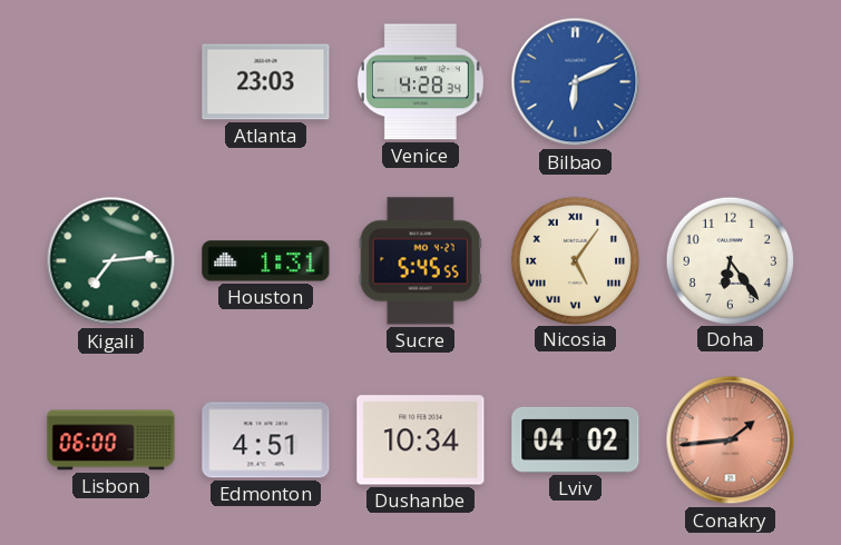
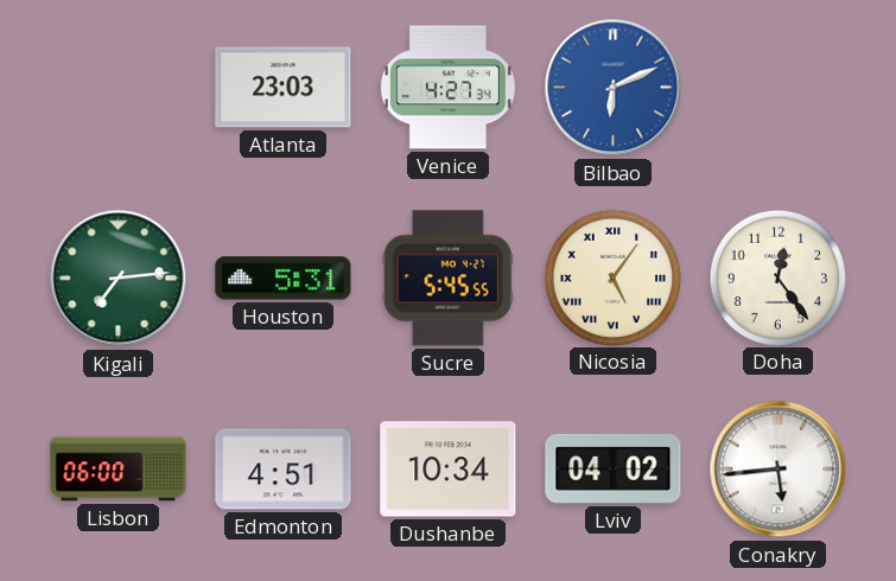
Venice: 4:28 -> 4:27 (447, 88)
Houston: 1:31 -> 5:31 (284, 279)
Doha: 6:24 -> 12:24 (777, 277)
Conakry: 1:44 -> 5:44 (779, 470)
Conakry dial: salmon -> white (779, 470)
